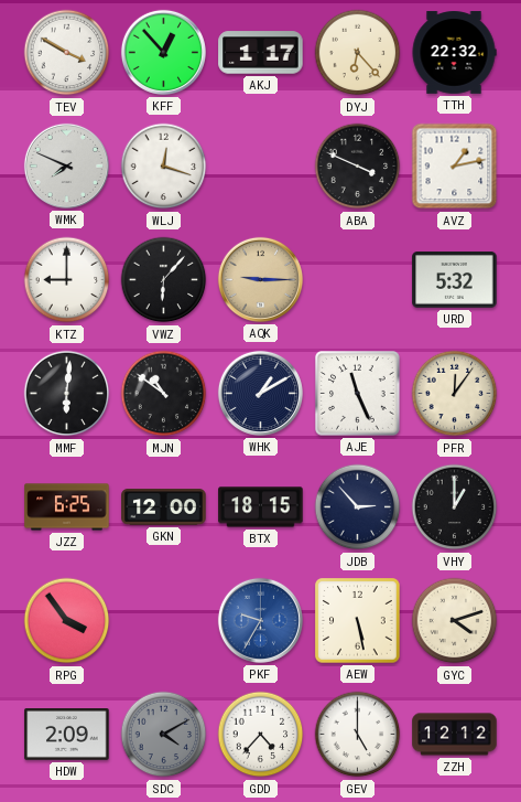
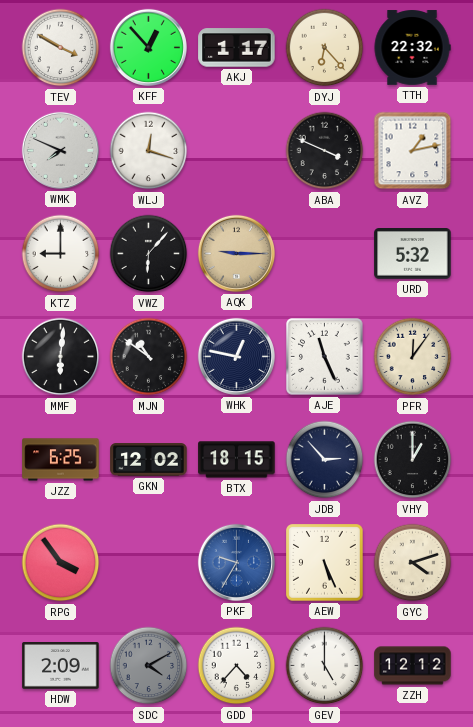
WHK: 1:10 -> 12:47 (236, 356)
GKN: 12:00 -> 12:02 (149, 460)
AEW: 5:28 -> 5:26 (325, 563)
